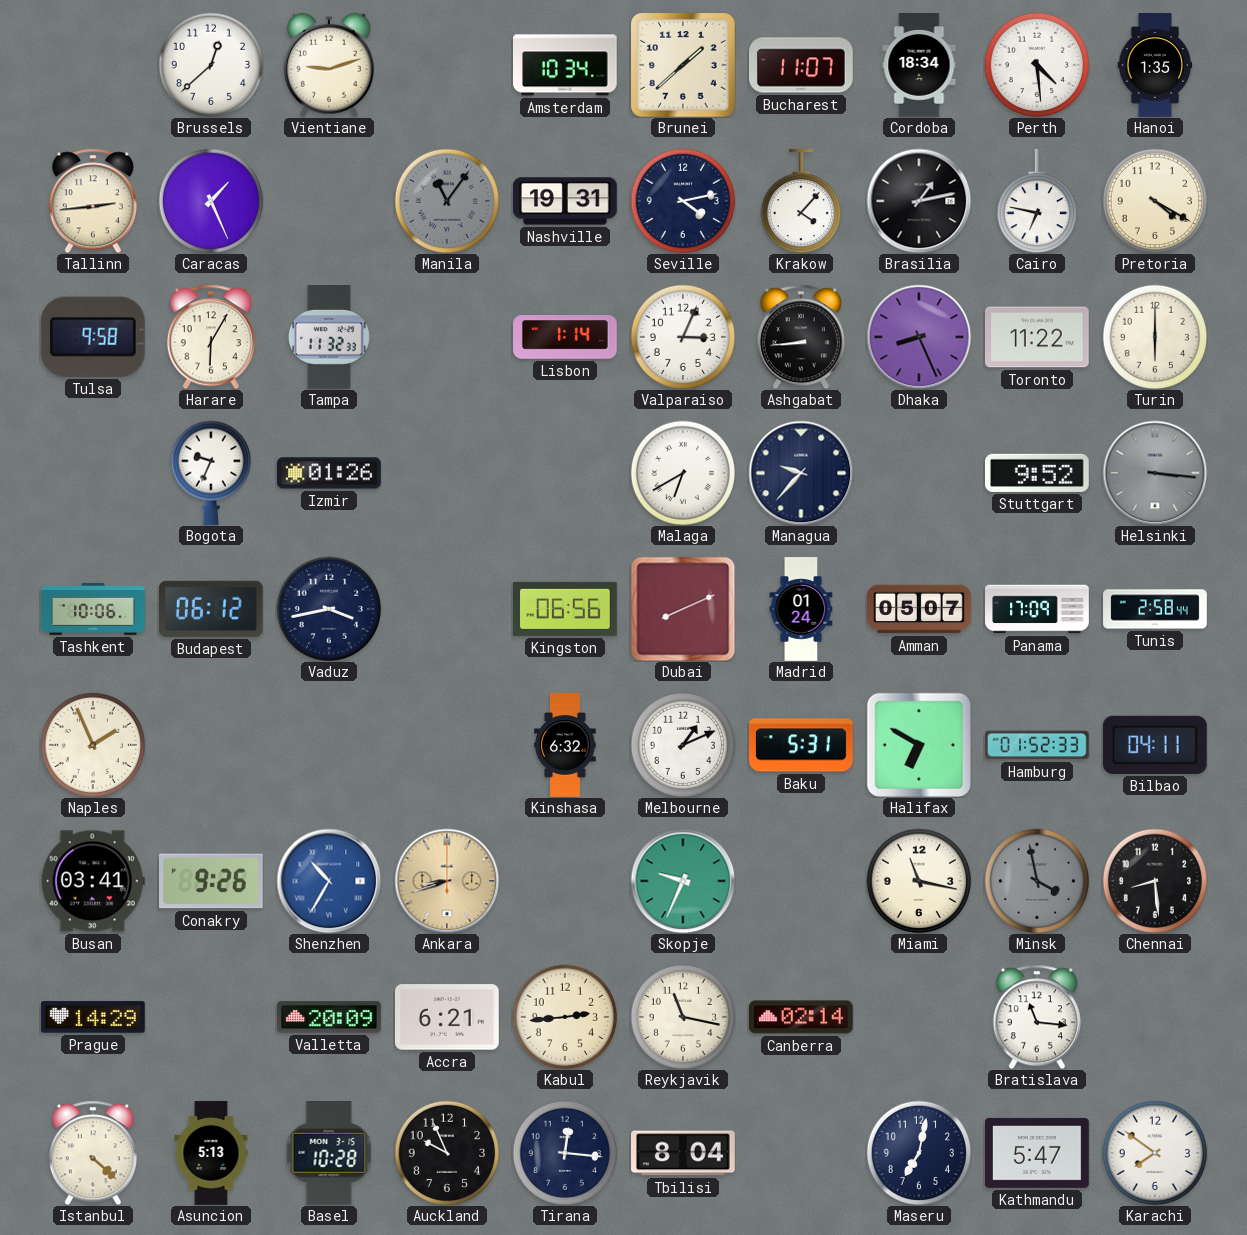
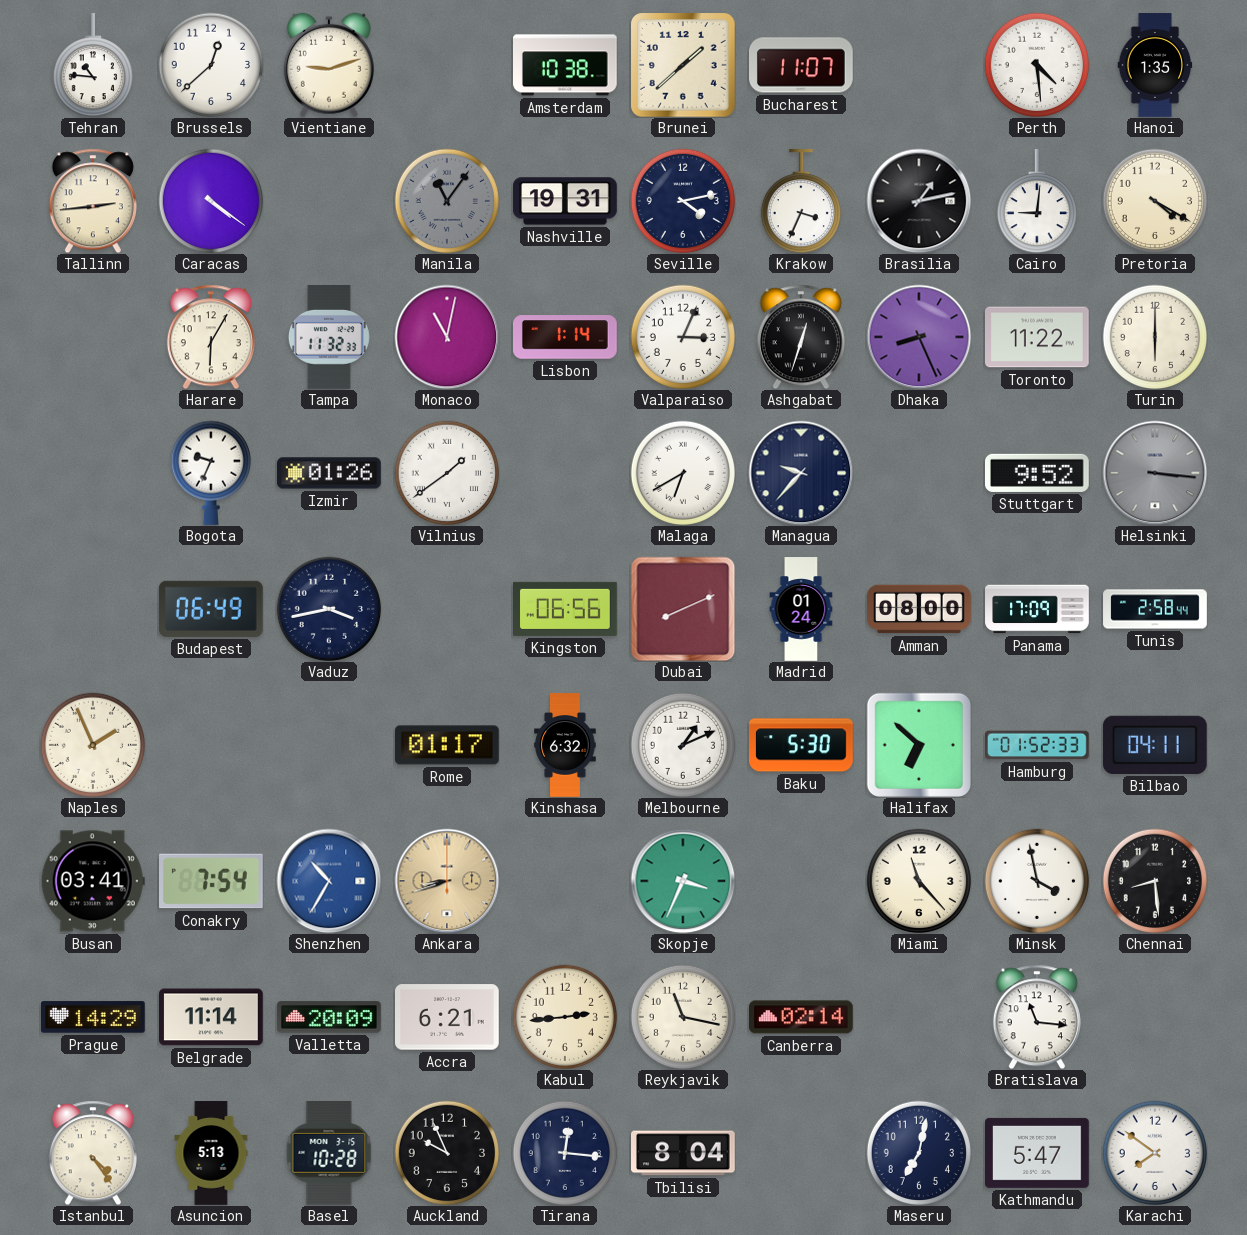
Tehran: none -> 10:46 (93, 66)
Amsterdam: 10:34 -> 10:38 (566, 65)
Cordoba: 18:34 -> none (919, 65)
Caracas: 1:26 -> 4:21 (210, 200)
Krakow: 4:07 -> 3:34 (801, 202)
Cairo: 6:47 -> 9:01 (1037, 202)
Tulsa: 9:58 -> none (93, 337)
Monaco: none -> 11:02 (447, 337)
Ashgabat: 8:44 -> 12:33 (801, 337)
Vilnius: none -> 1:39 (446, 472)
Tashkent: 10:06 -> none (93, 609)
Budapest: 06:12 -> 06:49 (211, 609)
Amman: 05:07 -> 08:00 (919, 609)
Rome: none -> 01:17 (448, 745)
Baku: 5:31 -> 5:30 (802, 745)
Halifax: 6:50 -> 6:52 (919, 745)
Conakry: 9:26 -> 7:54 (212, 881)
Skopje: 9:34 -> 3:34 (683, 881)
Miami: 11:17 -> 11:23 (918, 880)
Minsk dial: grey -> white (1036, 880)
Belgrade: none -> 11:14 (212, 1017)
Istanbul: 4:22 -> 4:24 (93, 1153)
